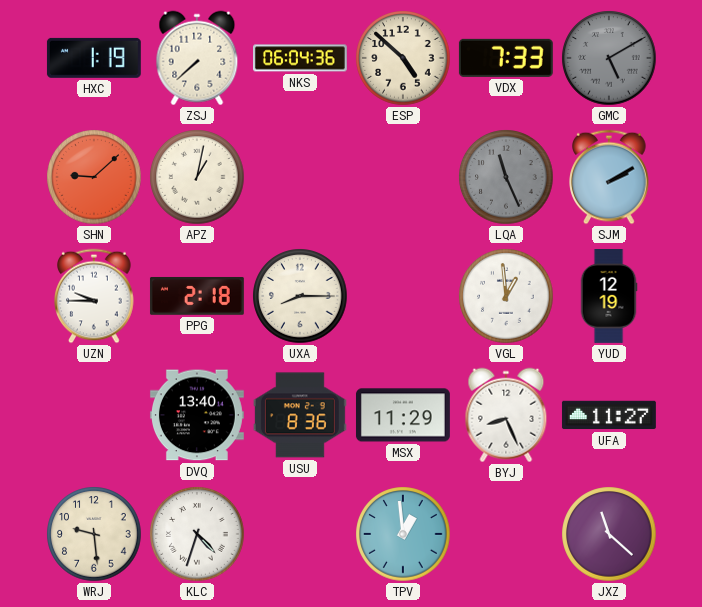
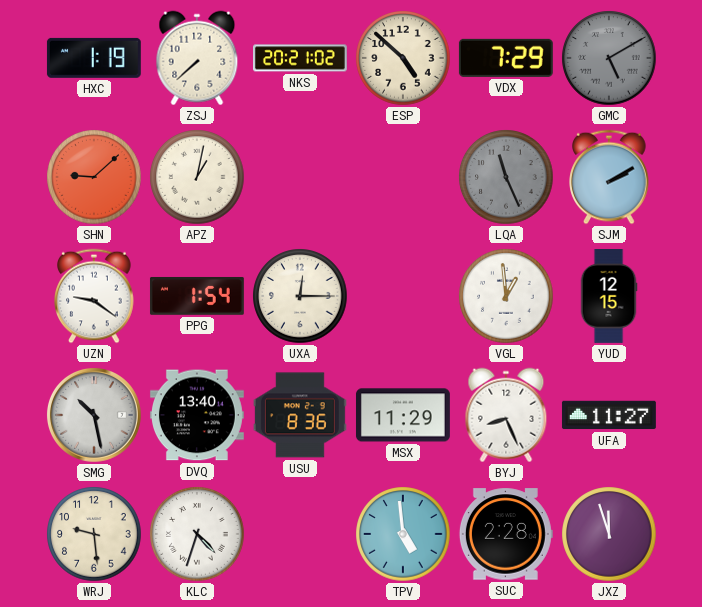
NKS: 06:04 -> 20:21 (301, 58)
VDX: 7:33 -> 7:29 (506, 58)
UZN: 9:45 -> 9:21 (94, 296)
PPG: 2:18 -> 1:54 (197, 296)
UXA: 8:15 -> 12:15 (300, 296)
YUD: 12:19 -> 12:15 (609, 297)
SMG: none -> 10:28 (95, 416)
TPV: 12:59 -> 4:59 (403, 534)
SUC: none -> 2:28 (506, 534)
JXZ: 11:22 -> 11:57 (609, 534)
